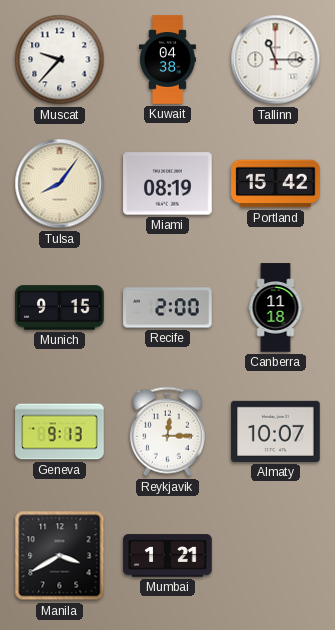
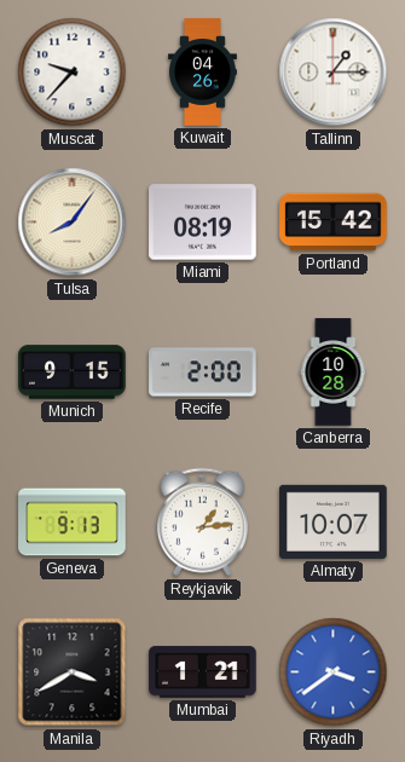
Kuwait: 04:38 -> 04:26 (202, 73)
Tallinn: 11:15 -> 1:15 (334, 73)
Canberra: 11:18 -> 10:28 (334, 373)
Reykjavik: 12:15 -> 1:14 (202, 523)
Riyadh: none -> 3:39 (334, 672)
